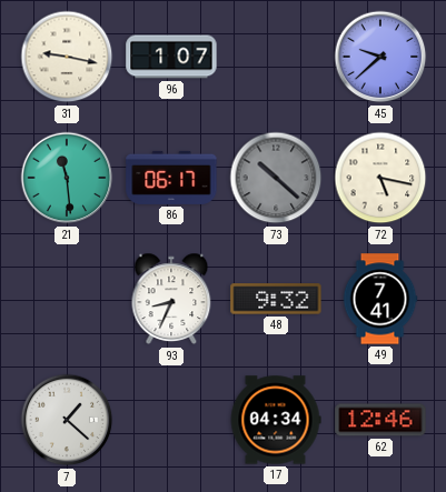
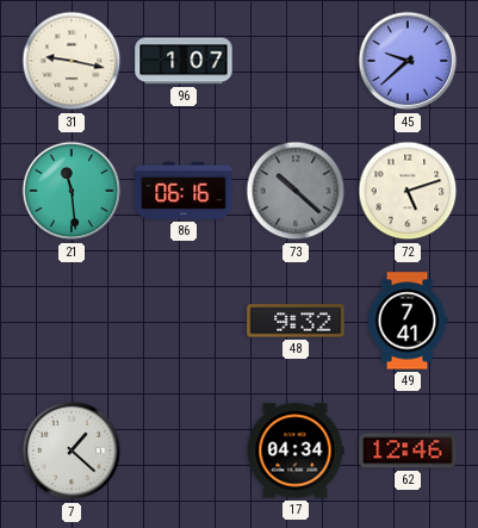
86: 06:17 -> 06:16 (184, 191)
72: 5:17 -> 5:12 (408, 191)
93: 8:34 -> none (171, 299)
